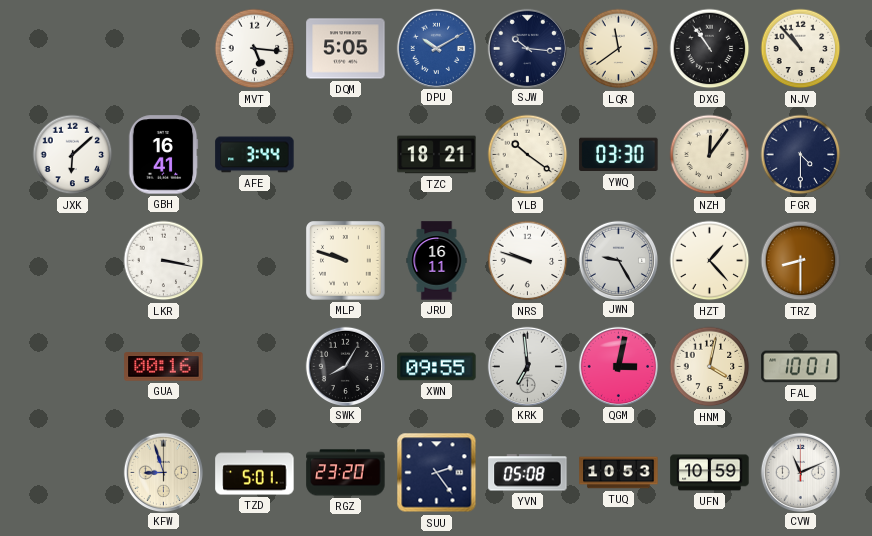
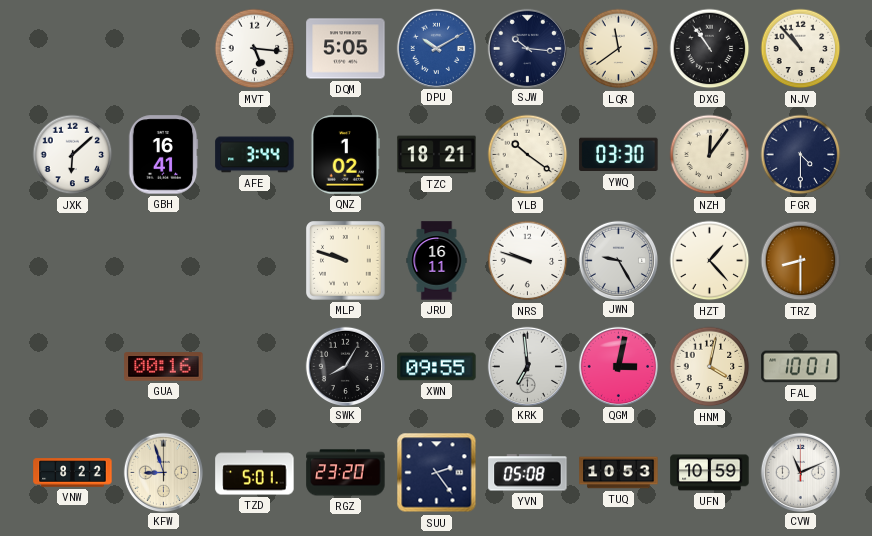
QNZ: none -> 1:02 (345, 155)
LKR: 3:17 -> none (164, 261)
VNW: none -> 8:22 (73, 473)
